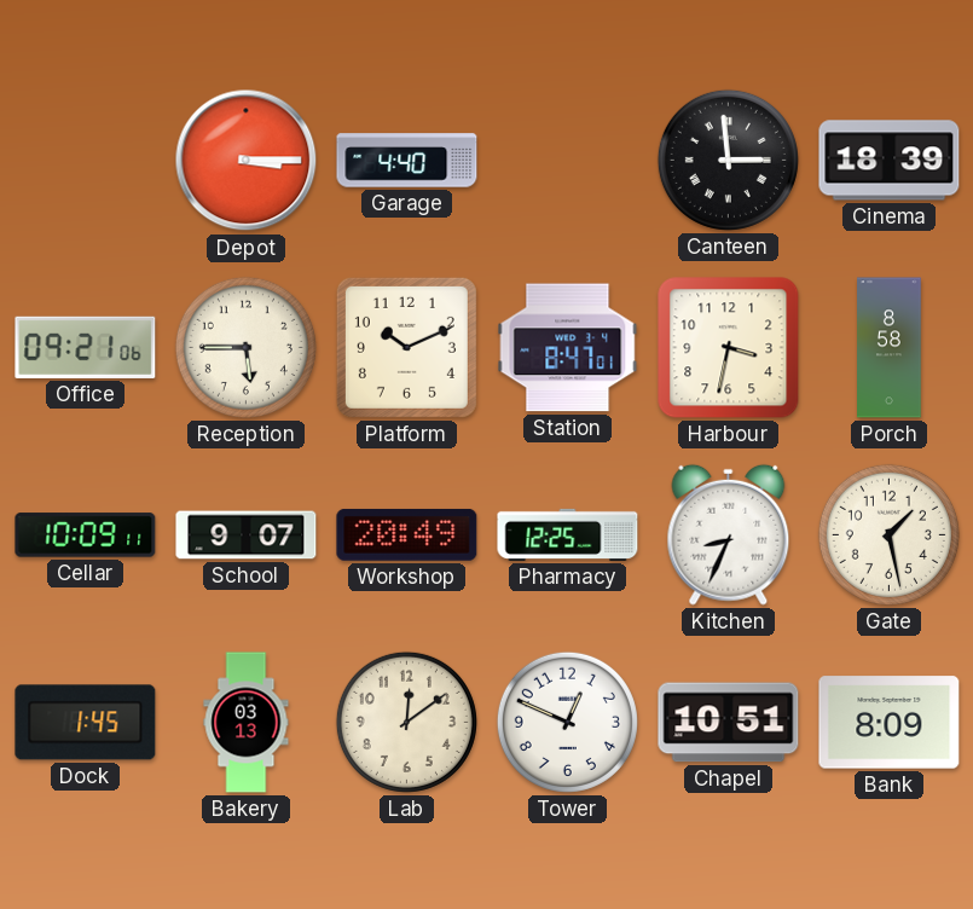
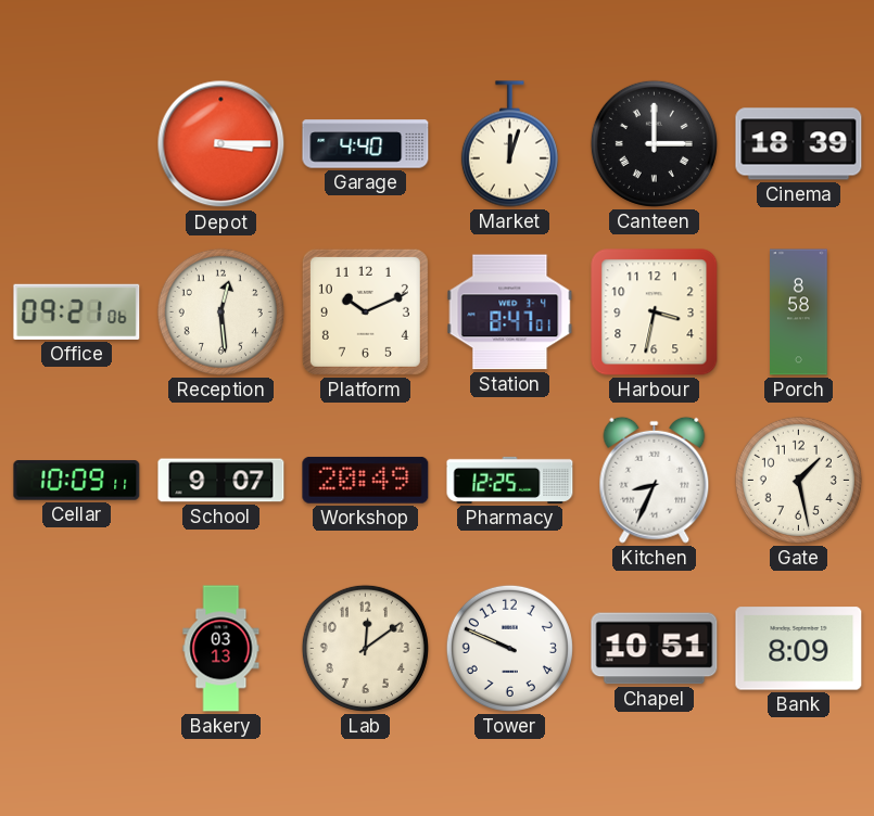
Market: none -> 12:03 (509, 144)
Canteen: 2:59 -> 3:00 (654, 143)
Reception: 5:45 -> 12:29 (220, 311)
Dock: 1:45 -> none (86, 723)
Tower: 12:49 -> 9:49 (509, 648)
